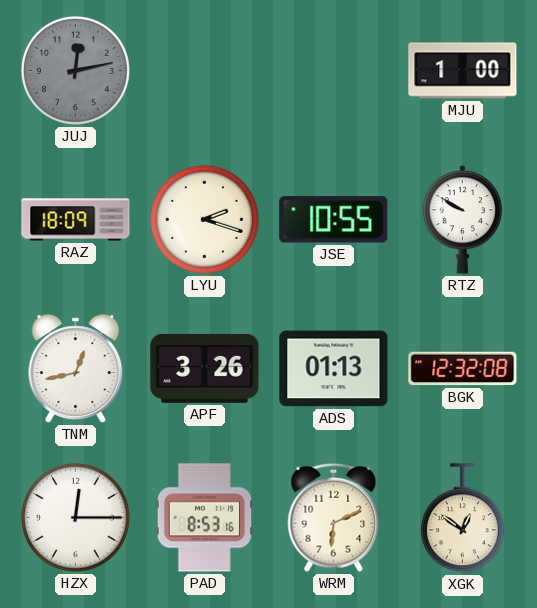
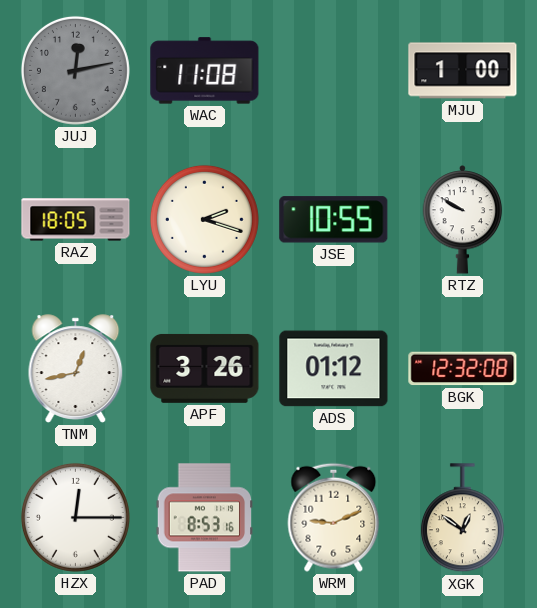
WAC: none -> 11:08 (205, 71)
RAZ: 18:09 -> 18:05 (76, 220)
ADS: 01:13 -> 01:12 (334, 369)
WRM: 6:11 -> 9:11 (334, 517)
